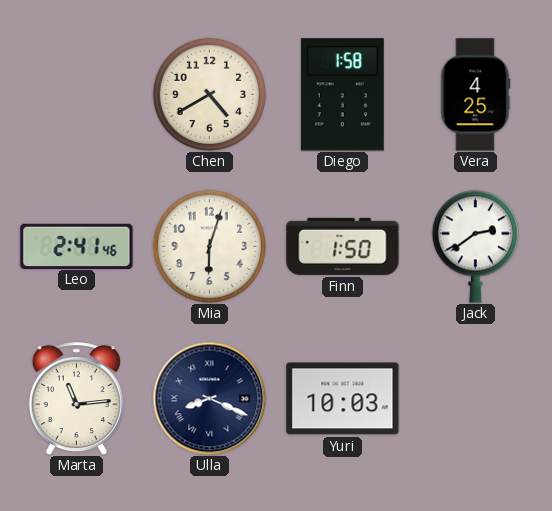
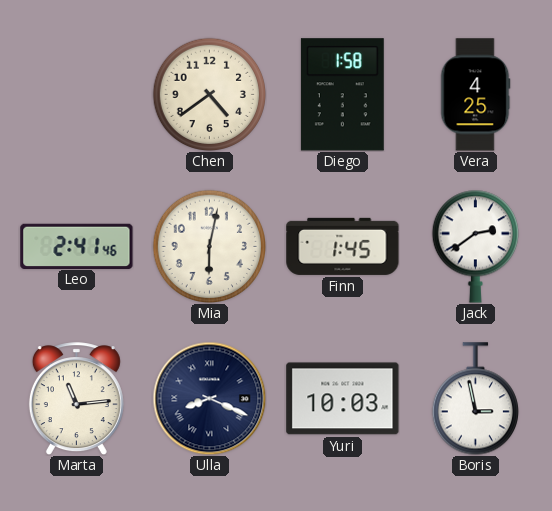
Chen: 4:40 -> 4:39 (209, 94)
Mia: 6:03 -> 6:02 (209, 246)
Finn: 1:50 -> 1:45 (343, 246)
Boris: none -> 2:58 (475, 399)
